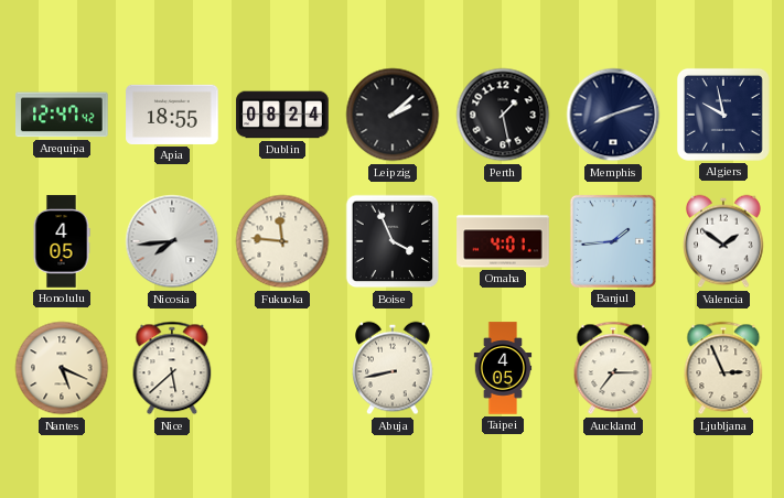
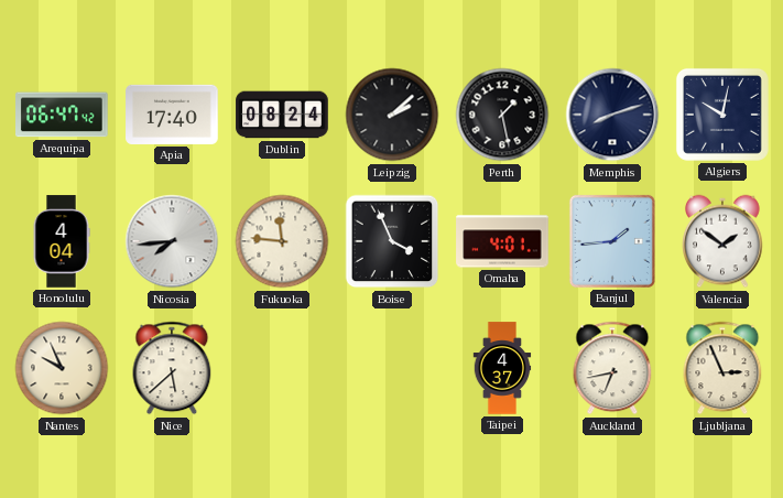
Arequipa: 12:47 -> 06:47 (62, 115)
Apia: 18:55 -> 17:40 (172, 115)
Algiers: 9:58 -> 10:02 (722, 115)
Honolulu: 4:05 -> 4:04 (62, 241)
Nantes: 5:19 -> 9:56 (62, 368)
Abuja: 8:43 -> none (393, 368)
Taipei: 4:05 -> 4:37 (502, 368)
Auckland: 7:15 -> 6:43 (612, 368)
